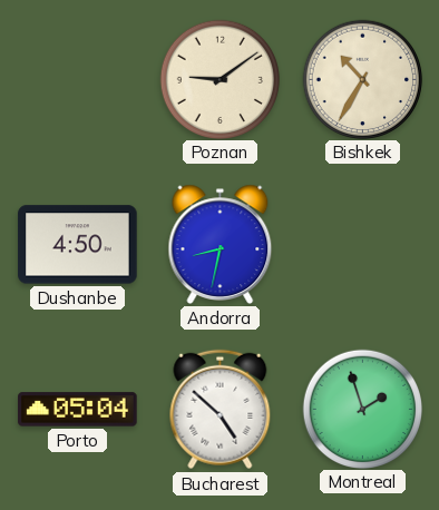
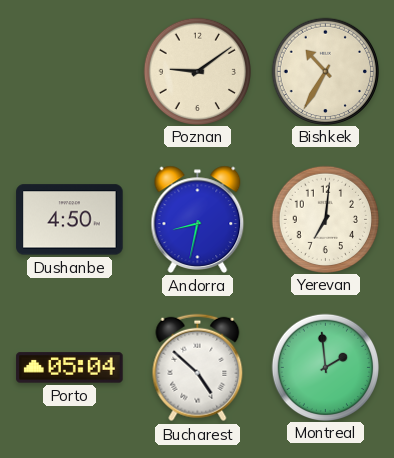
Yerevan: none -> 7:01 (325, 219)
Montreal: 1:57 -> 1:59 (325, 367)
